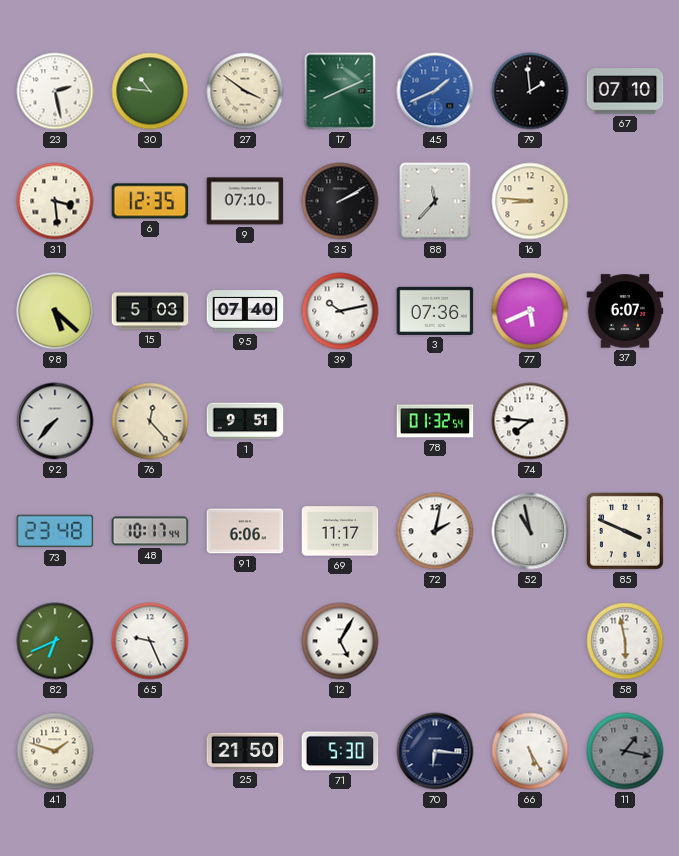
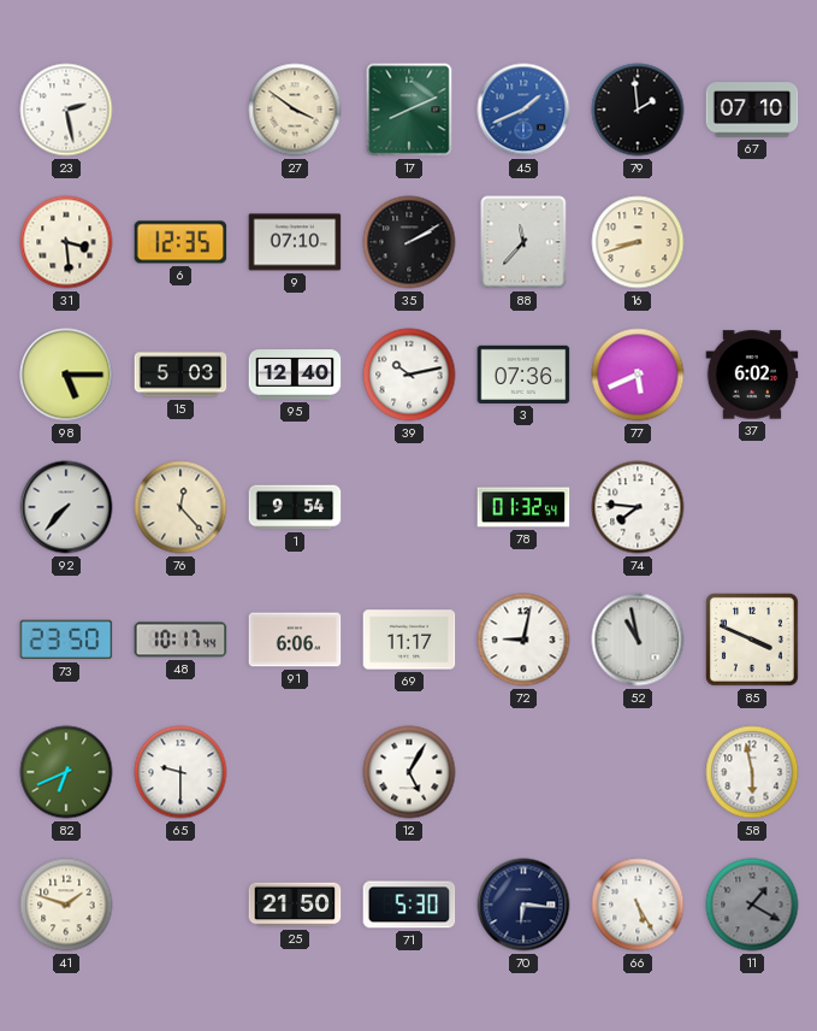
30: 10:46 -> none (150, 91)
16: 8:46 -> 8:42 (638, 242)
98: 5:22 -> 5:15 (66, 375)
95: 07:40 -> 12:40 (295, 375)
37: 6:07 -> 6:02 (752, 375)
1: 9:51 -> 9:54 (295, 507)
73: 23:48 -> 23:50 (66, 640)
72: 2:02 -> 9:02 (523, 640)
65: 9:26 -> 9:30 (180, 772)
11: 1:17 -> 1:20 (752, 905)
